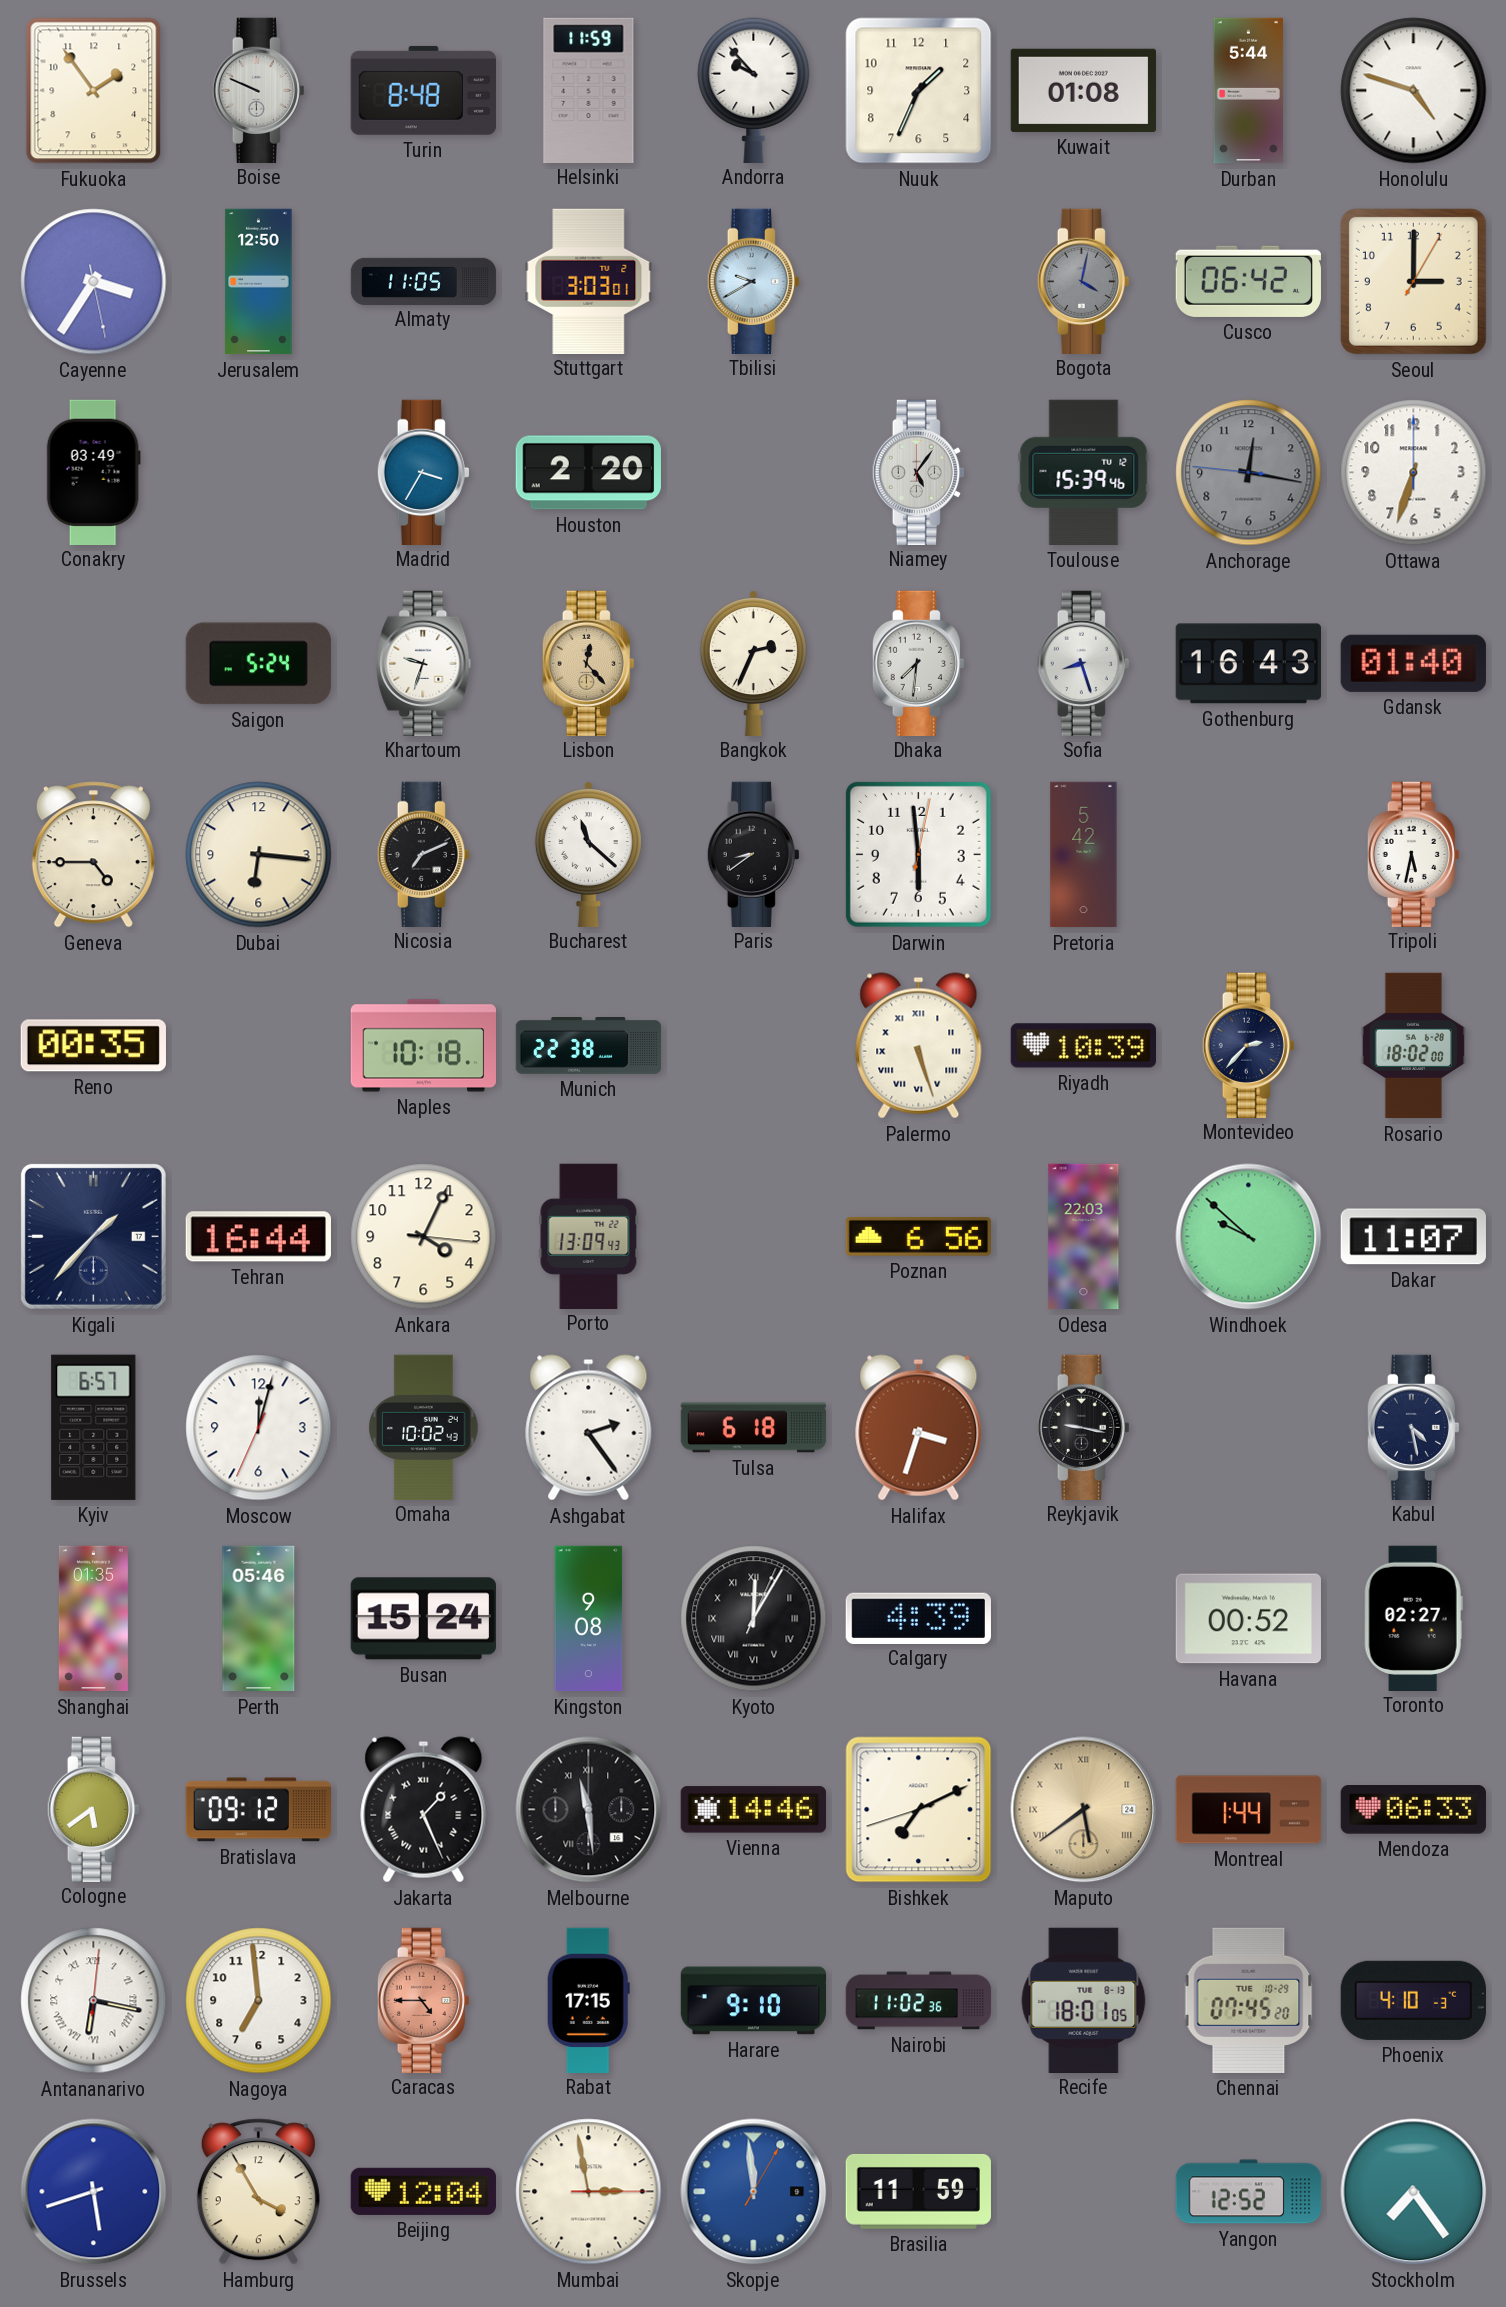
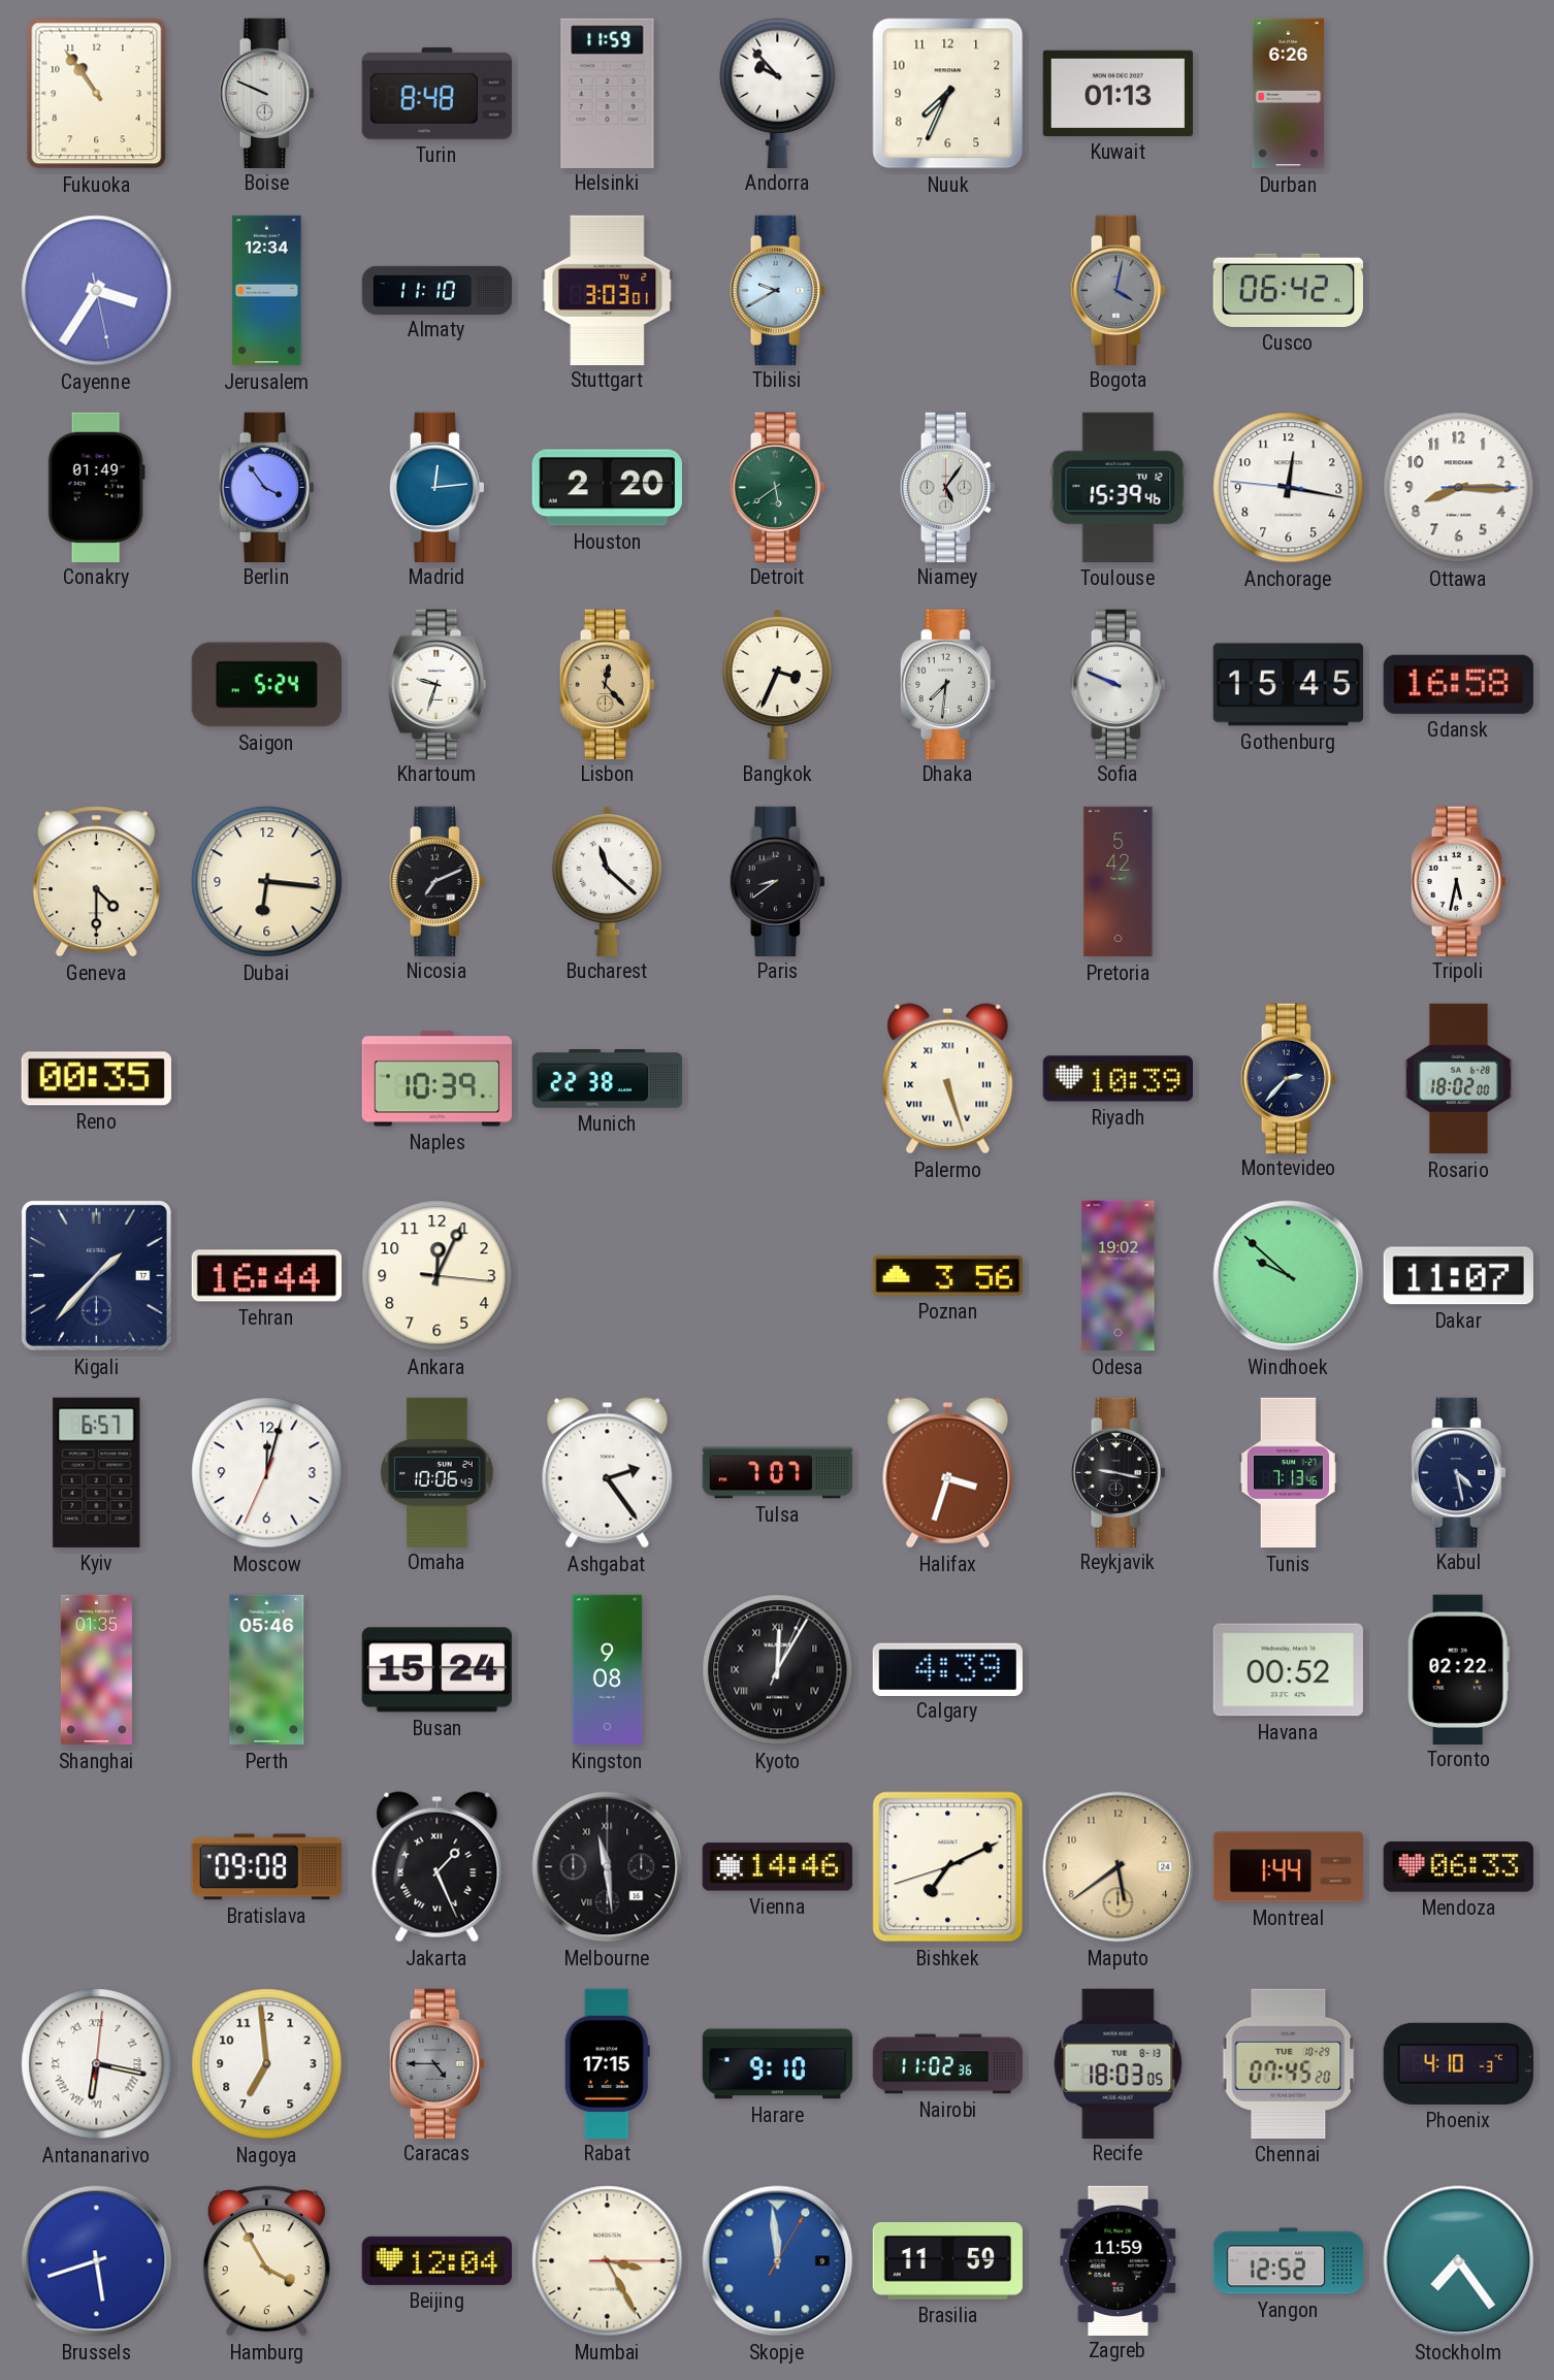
Fukuoka: 1:54 -> 10:54 (97, 94)
Nuuk: 1:34 -> 7:34 (948, 94)
Kuwait: 01:08 -> 01:13 (1118, 93)
Durban: 5:44 -> 6:26 (1288, 94)
Honolulu: 4:48 -> none (1414, 91)
Jerusalem: 12:50 -> 12:34 (267, 291)
Almaty: 11:05 -> 11:10 (438, 290)
Seoul: 3:00 -> none (1413, 281)
Conakry: 03:49 -> 01:49 (96, 487)
Berlin: none -> 3:54 (266, 487)
Madrid: 3:35 -> 12:14 (436, 487)
Detroit: none -> 5:39 (777, 487)
Anchorage dial: grey -> white (1289, 488)
Ottawa: 6:33 -> 8:15 (1459, 488)
Bangkok: 2:34 -> 3:34 (777, 684)
Sofia: 8:27 -> 9:49 (1118, 684)
Gothenburg: 16:43 -> 15:45 (1288, 685)
Gdansk: 01:40 -> 16:58 (1458, 684)
Geneva: 4:45 -> 4:30 (96, 882)
Darwin: 5:59 -> none (918, 854)
Naples: 10:18 -> 10:39 (438, 1079)
Ankara: 4:04 -> 12:04 (438, 1276)
Porto: 13:09 -> none (589, 1236)
Poznan: 6:56 -> 3:56 (947, 1275)
Odesa: 22:03 -> 19:02 (1119, 1276)
Omaha: 10:02 -> 10:06 (438, 1472)
Tulsa: 6:18 -> 7:07 (778, 1473)
Tunis: none -> 7:13 (1288, 1473)
Toronto: 02:27 -> 02:22 (1458, 1669)
Cologne: 5:39 -> none (93, 1809)
Bratislava: 09:12 -> 09:08 (266, 1867)
Maputo numerals: Roman -> Arabic (1119, 1867)
Caracas dial: salmon -> grey (436, 2063)
Recife: 18:01 -> 18:03 (1119, 2063)
Mumbai: 2:58 -> 3:25 (608, 2261)
Zagreb: none -> 11:59 (1119, 2260)
